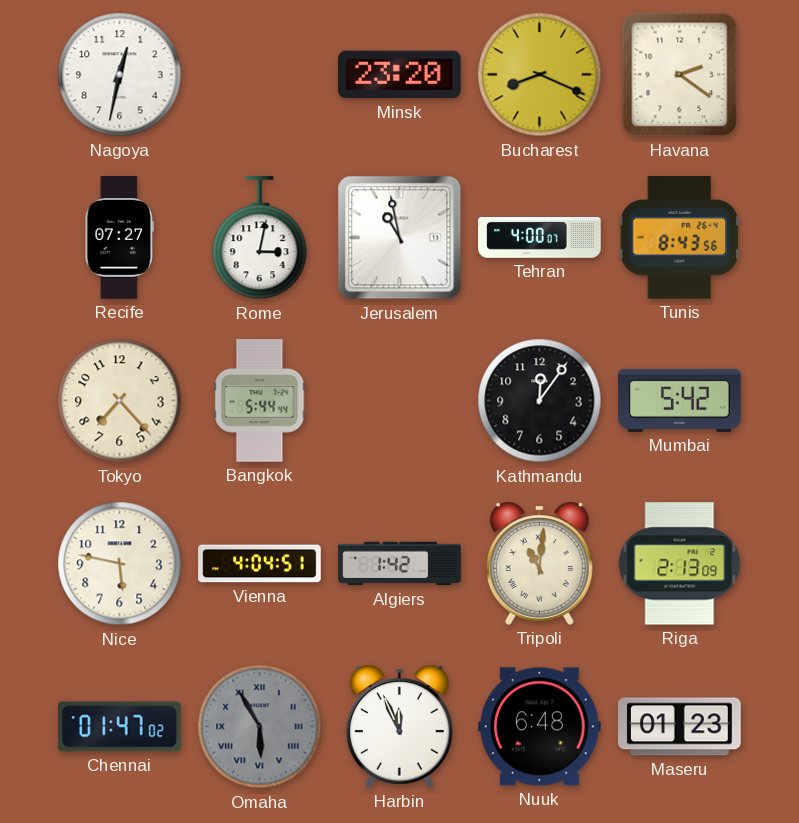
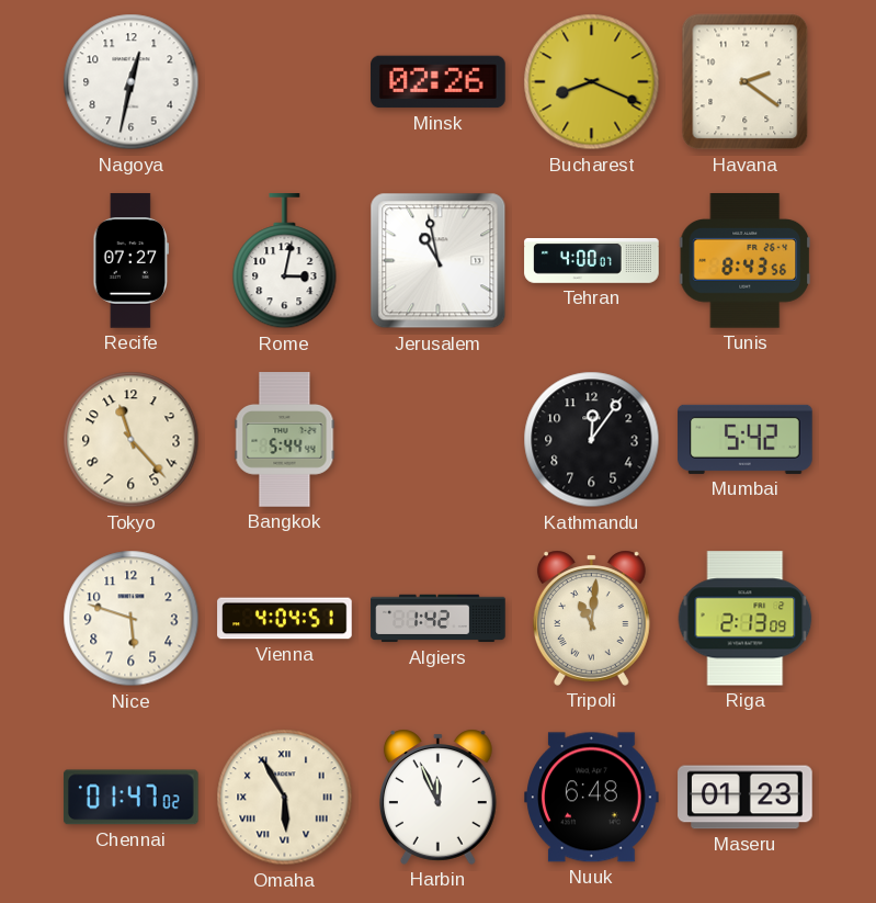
Minsk: 23:20 -> 02:26 (439, 82)
Tokyo: 7:23 -> 11:23 (132, 440)
Nice: 5:47 -> 5:48 (132, 619)
Omaha dial: grey -> cream (285, 798)
